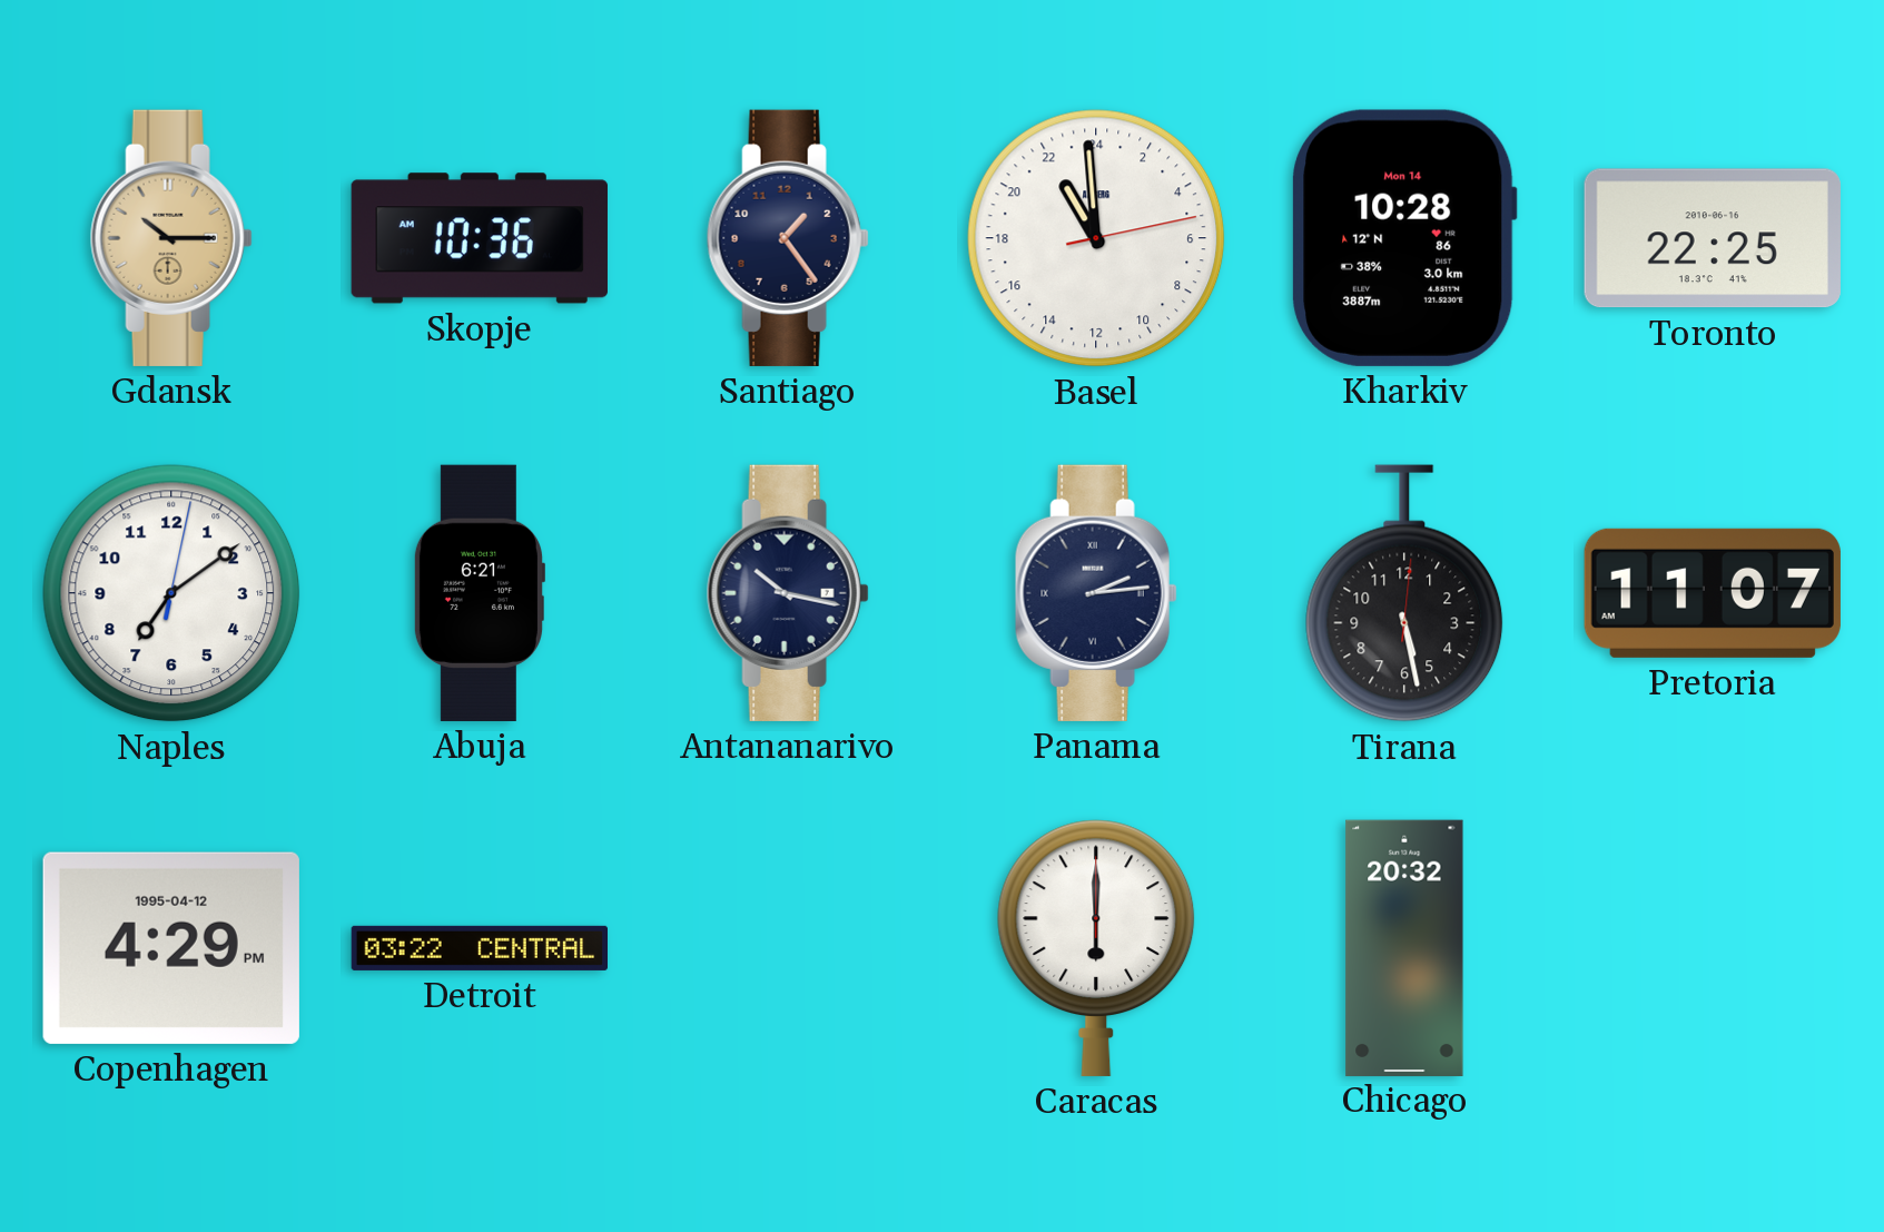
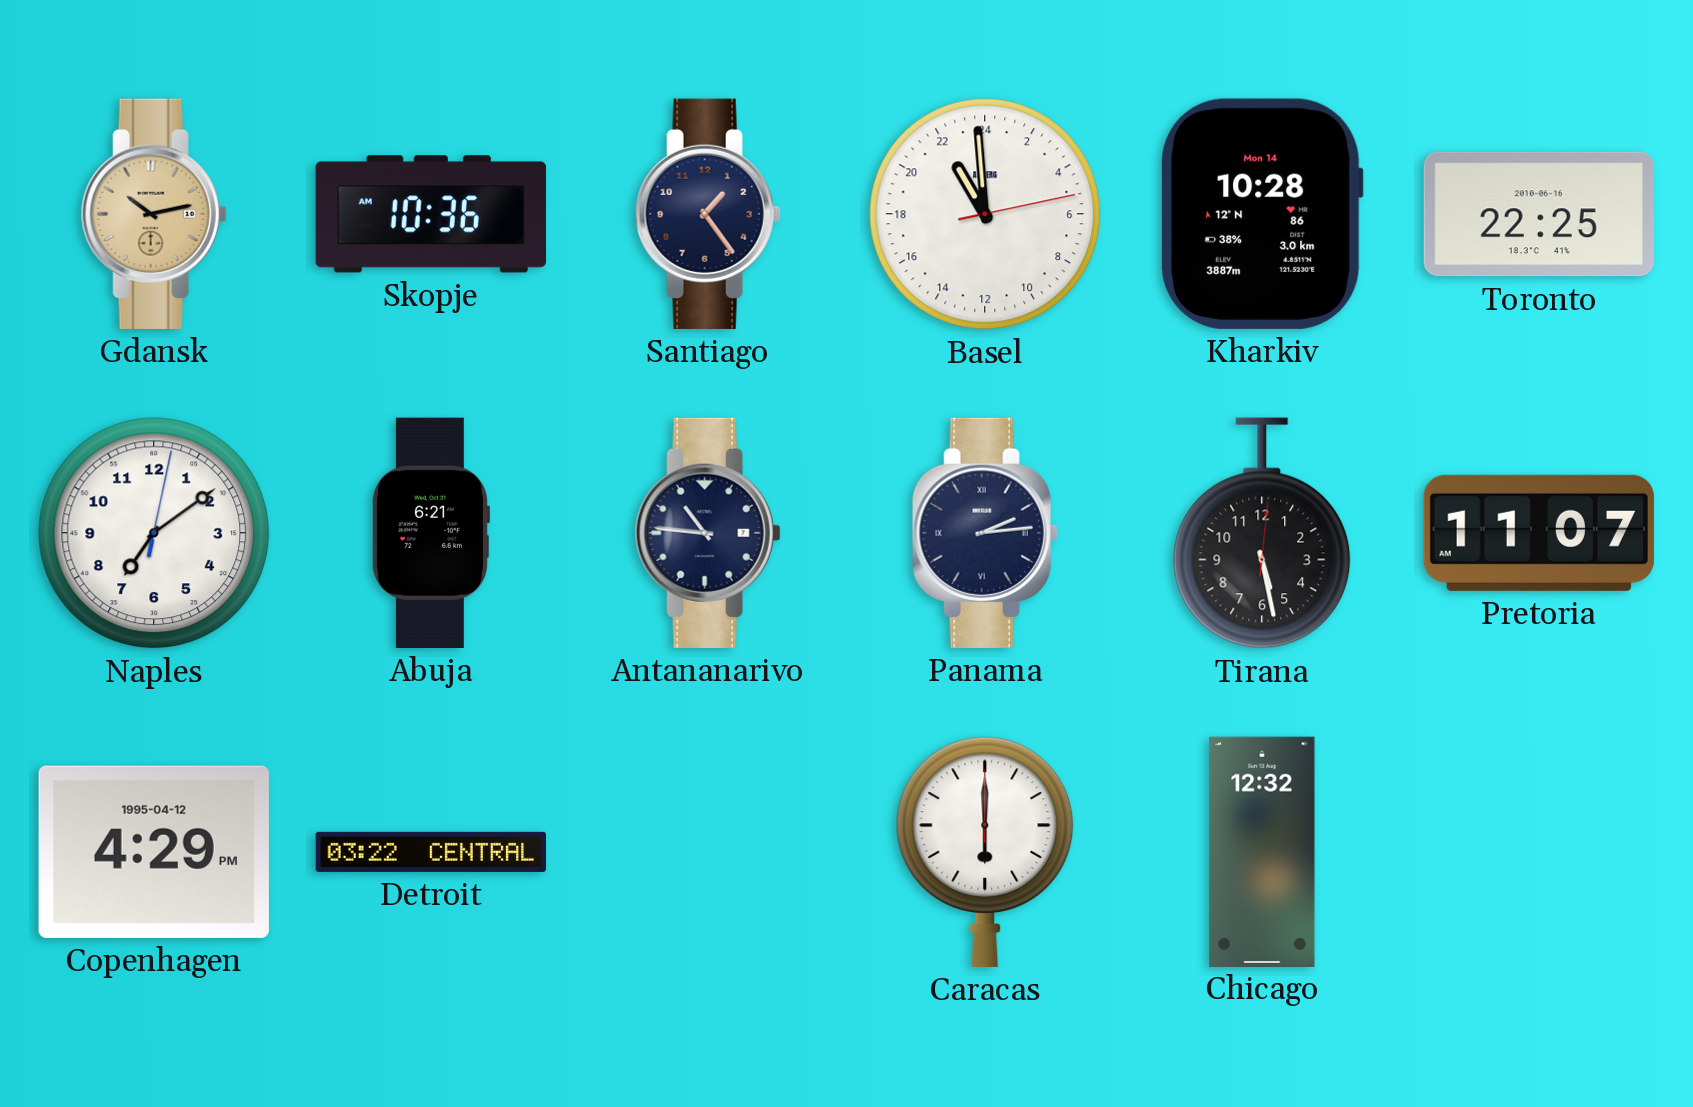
Gdansk: 10:15 -> 10:13 (154, 214)
Antananarivo: 10:17 -> 10:46 (708, 533)
Chicago: 20:32 -> 12:32 (1262, 851)
